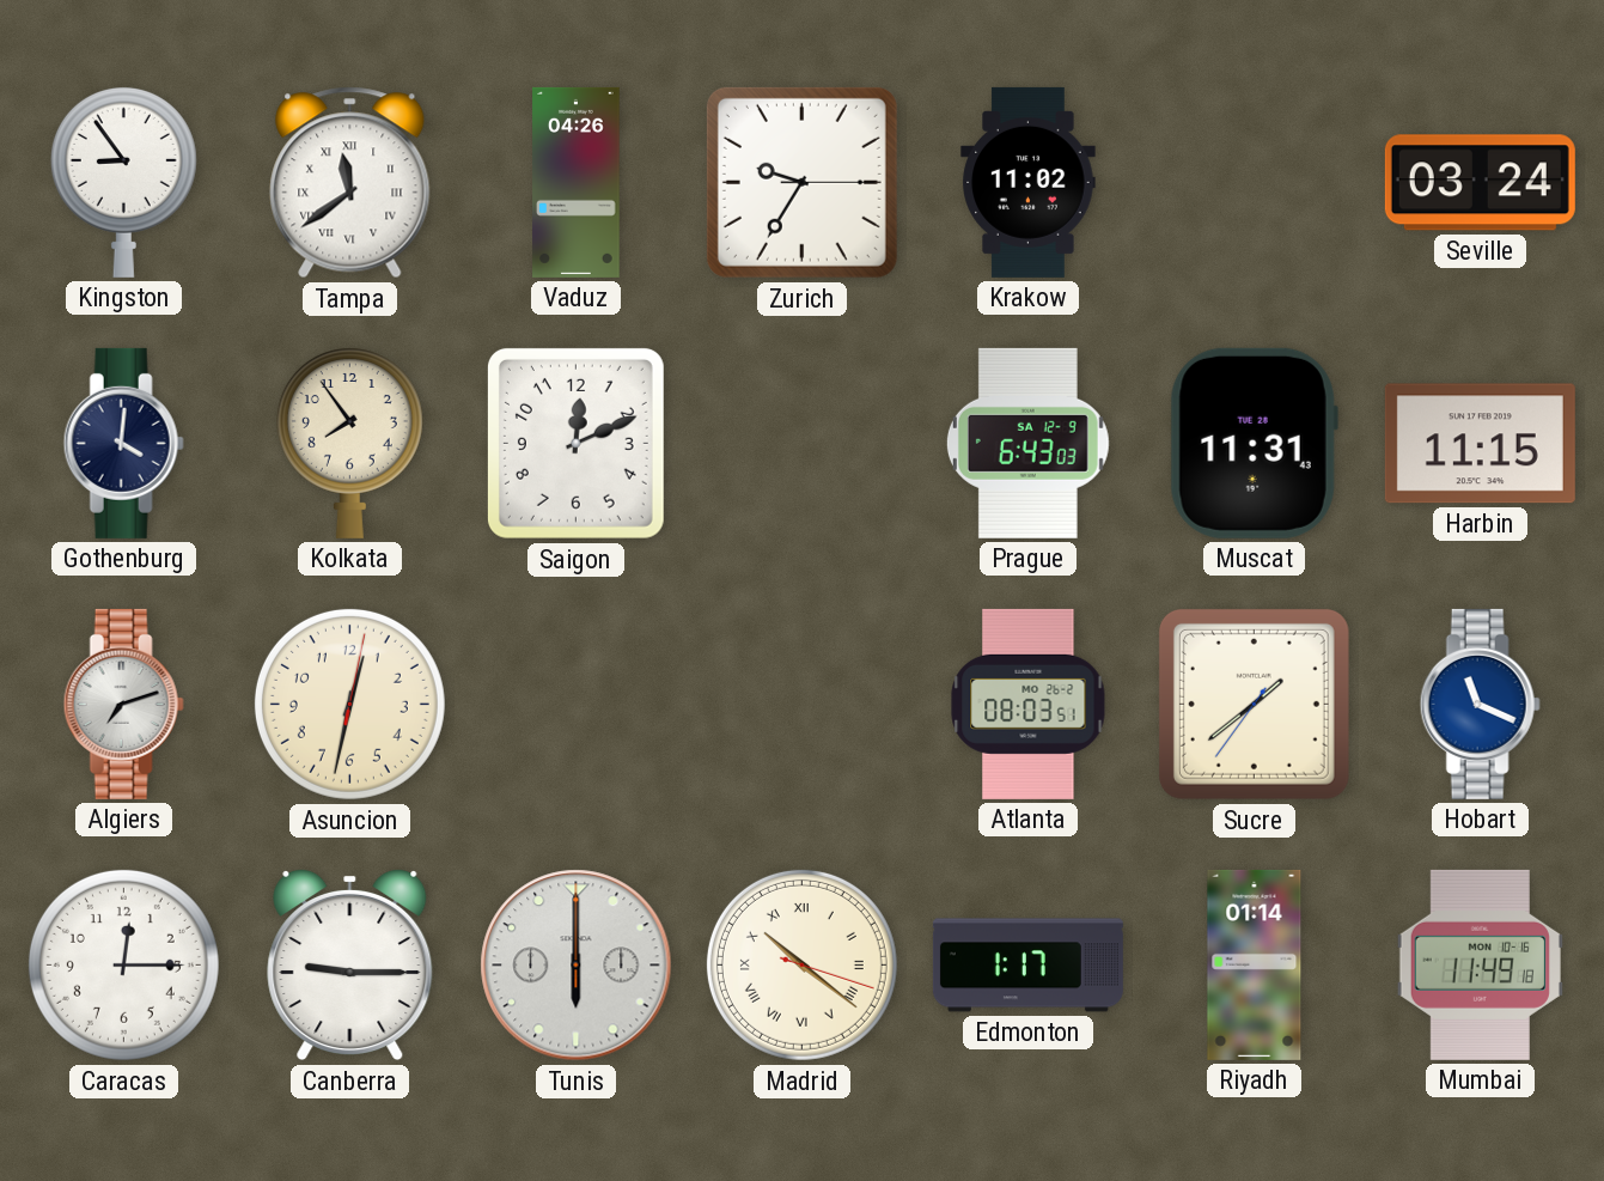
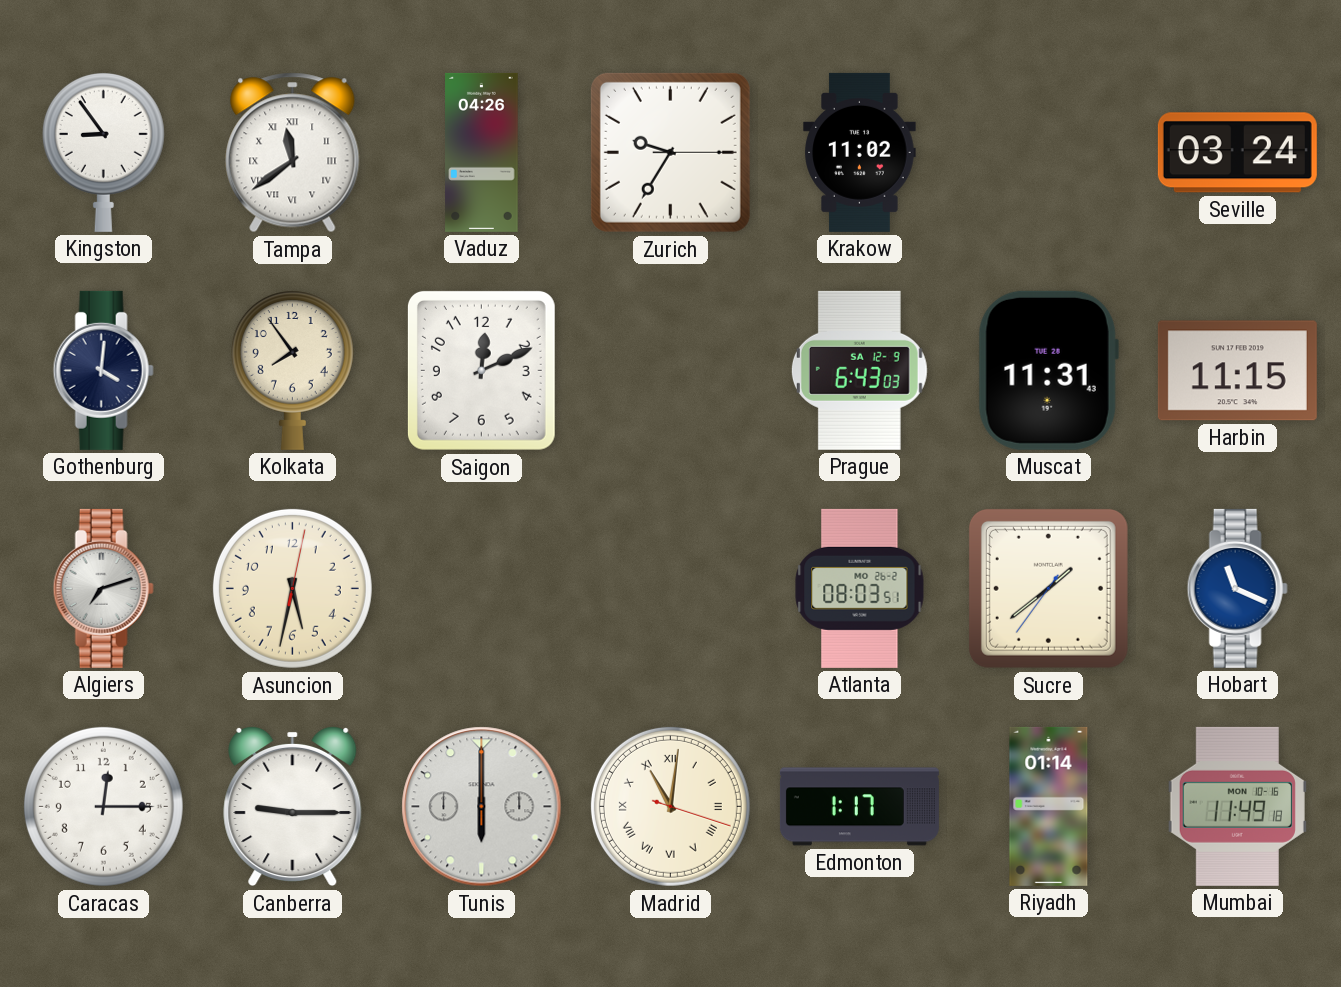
Asuncion: 12:32 -> 5:32 (292, 588)
Madrid: 10:21 -> 11:01 (670, 806)
